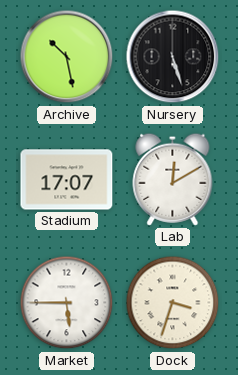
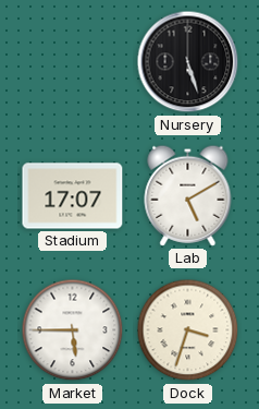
Archive: 10:28 -> none (67, 57)
Lab: 12:10 -> 5:10 (188, 195)
